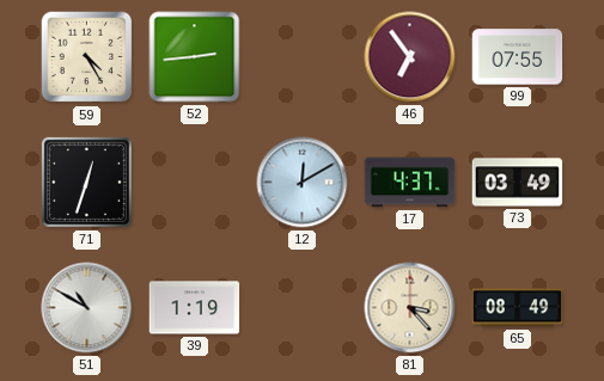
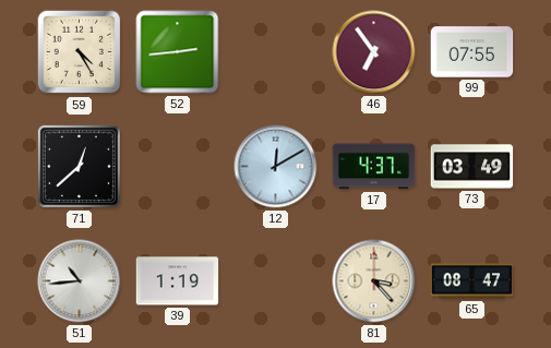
71: 12:33 -> 12:38 (79, 166)
51: 10:50 -> 10:44 (80, 281)
65: 08:49 -> 08:47 (472, 281)
